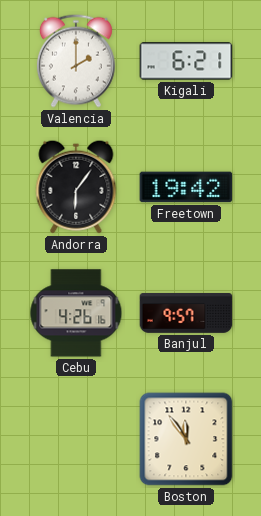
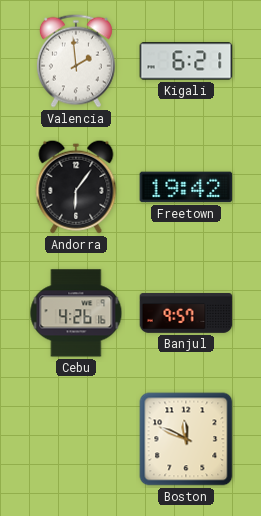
Valencia: 2:00 -> 1:59 (76, 61)
Boston: 11:54 -> 11:49 (186, 439)
